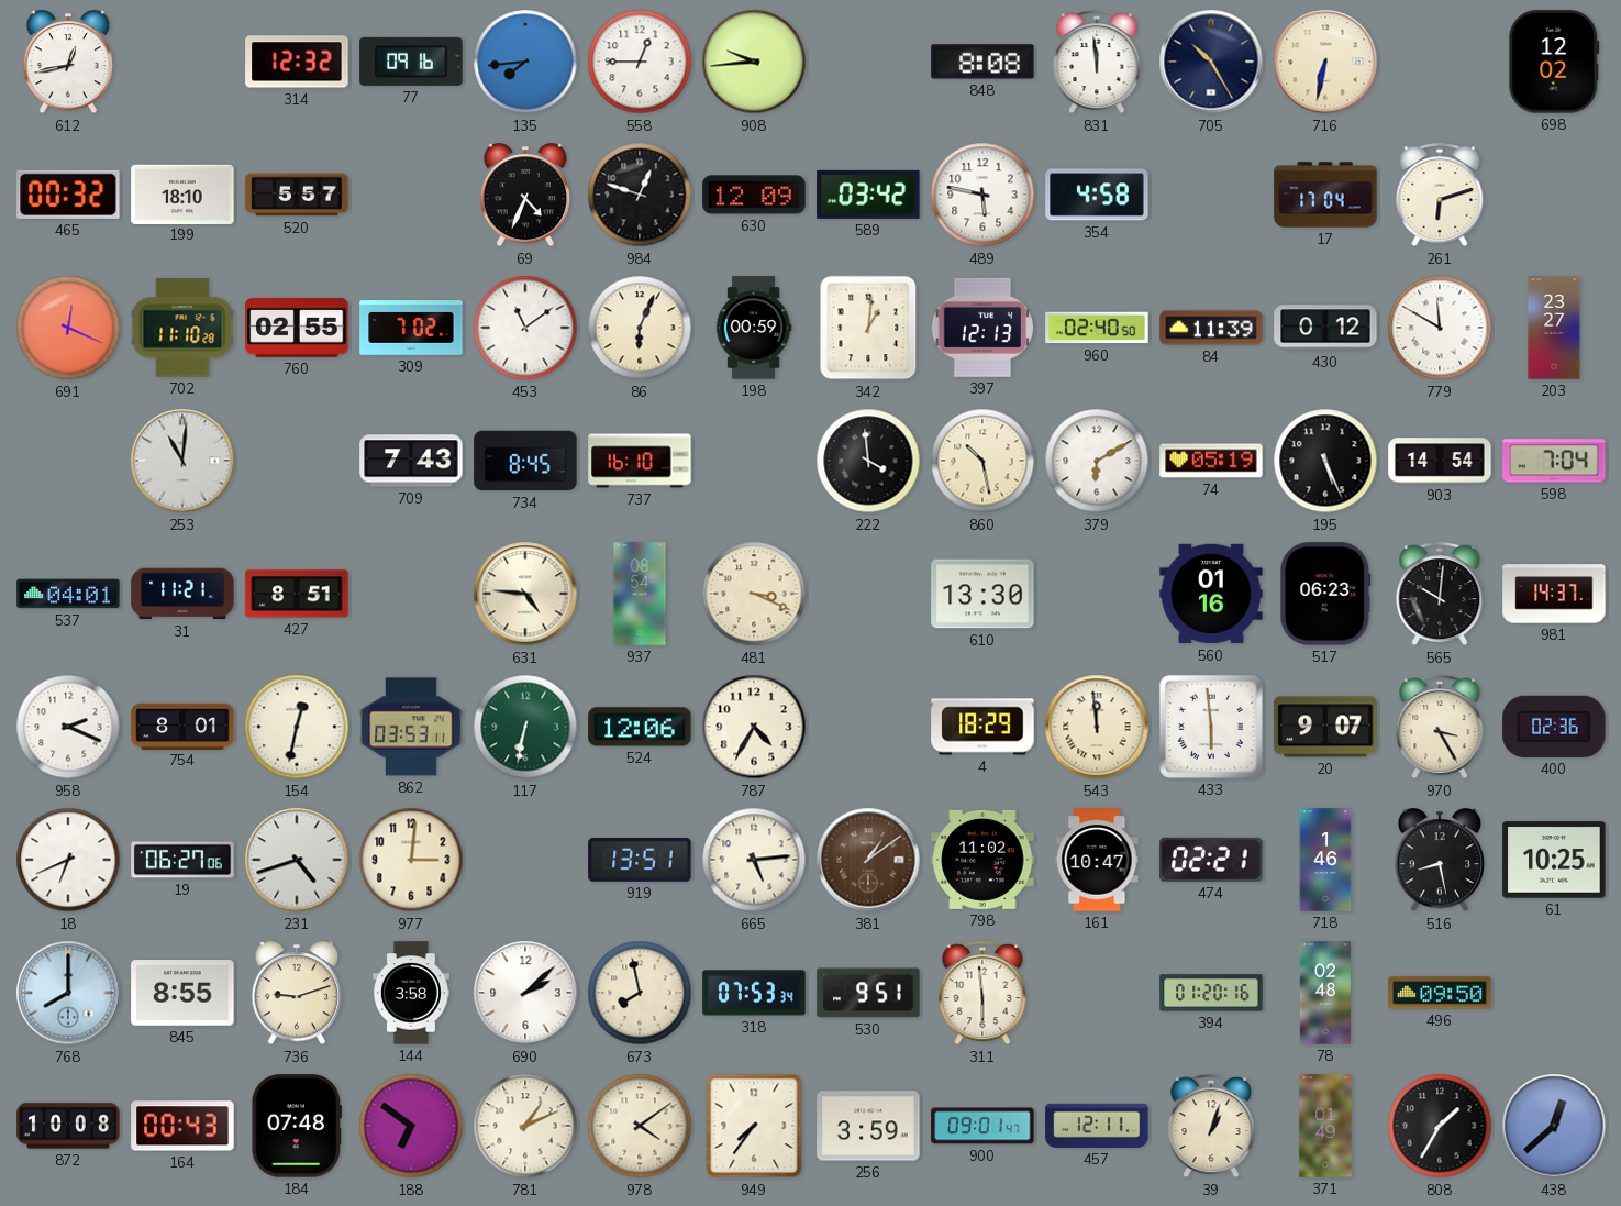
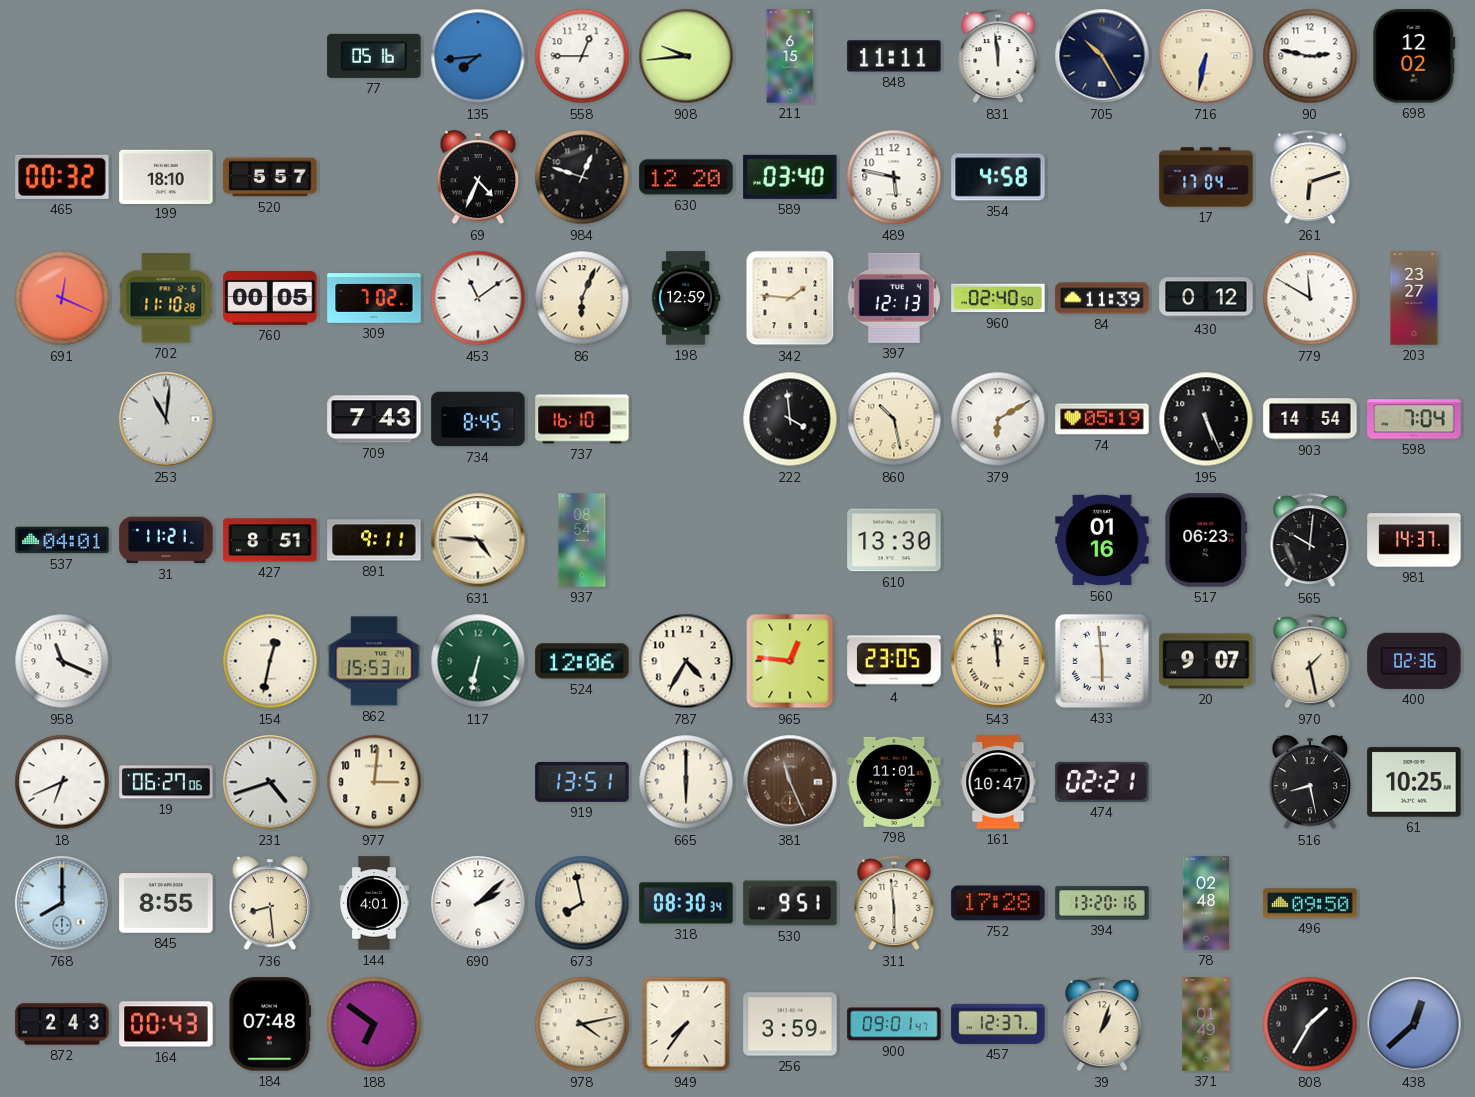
612: 12:43 -> none (68, 63)
314: 12:32 -> none (297, 62)
77: 09:16 -> 05:16 (374, 56)
211: none -> 6:15 (790, 56)
848: 8:08 -> 11:11 (894, 56)
90: none -> 2:47 (1310, 56)
630: 12:09 -> 12:20 (686, 177)
589: 03:42 -> 03:40 (790, 177)
760: 02:55 -> 00:05 (270, 298)
198: 00:59 -> 12:59 (686, 298)
342: 1:01 -> 1:46 (790, 298)
891: none -> 9:11 (374, 540)
481: 3:19 -> none (754, 594)
958: 2:19 -> 11:19 (62, 661)
754: 8:01 -> none (182, 726)
862: 03:53 -> 15:53 (374, 661)
965: none -> 12:46 (790, 661)
4: 18:29 -> 23:05 (894, 661)
970: 3:25 -> 1:28 (1310, 662)
665: 5:14 -> 6:00 (686, 782)
381: 1:09 -> 11:26 (790, 782)
798: 11:02 -> 11:01 (894, 782)
718: 1:46 -> none (1325, 860)
736: 9:12 -> 8:29 (270, 904)
144: 3:58 -> 4:01 (375, 903)
318: 07:53 -> 08:30 (686, 903)
752: none -> 17:28 (998, 903)
394: 01:20 -> 13:20 (1102, 903)
872: 10:08 -> 2:43 (62, 1024)
781: 1:11 -> none (525, 1126)
978: 4:09 -> 4:13 (582, 1024)
457: 12:11 -> 12:37 (998, 1024)
